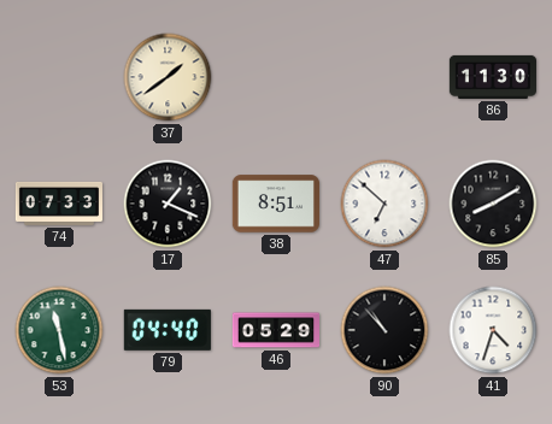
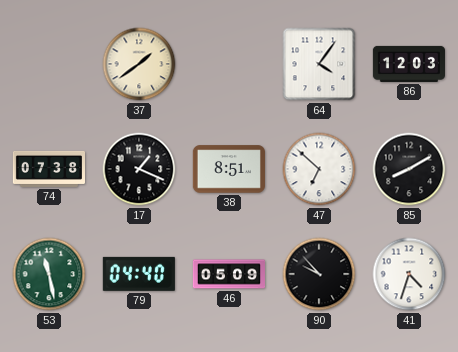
64: none -> 4:06 (319, 64)
86: 11:30 -> 12:03 (408, 64)
74: 07:33 -> 07:38 (48, 169)
46: 05:29 -> 05:09 (228, 274)
90: 10:53 -> 9:53 (319, 274)
